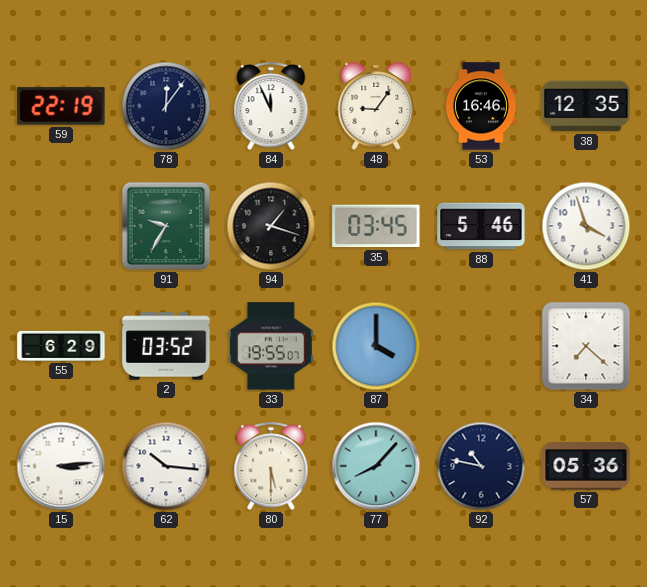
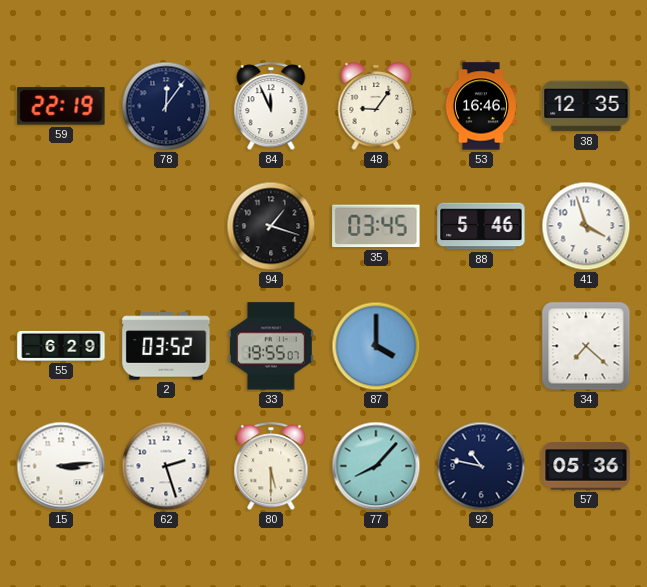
91: 9:35 -> none (166, 226)
62: 10:16 -> 2:27 (166, 466)
